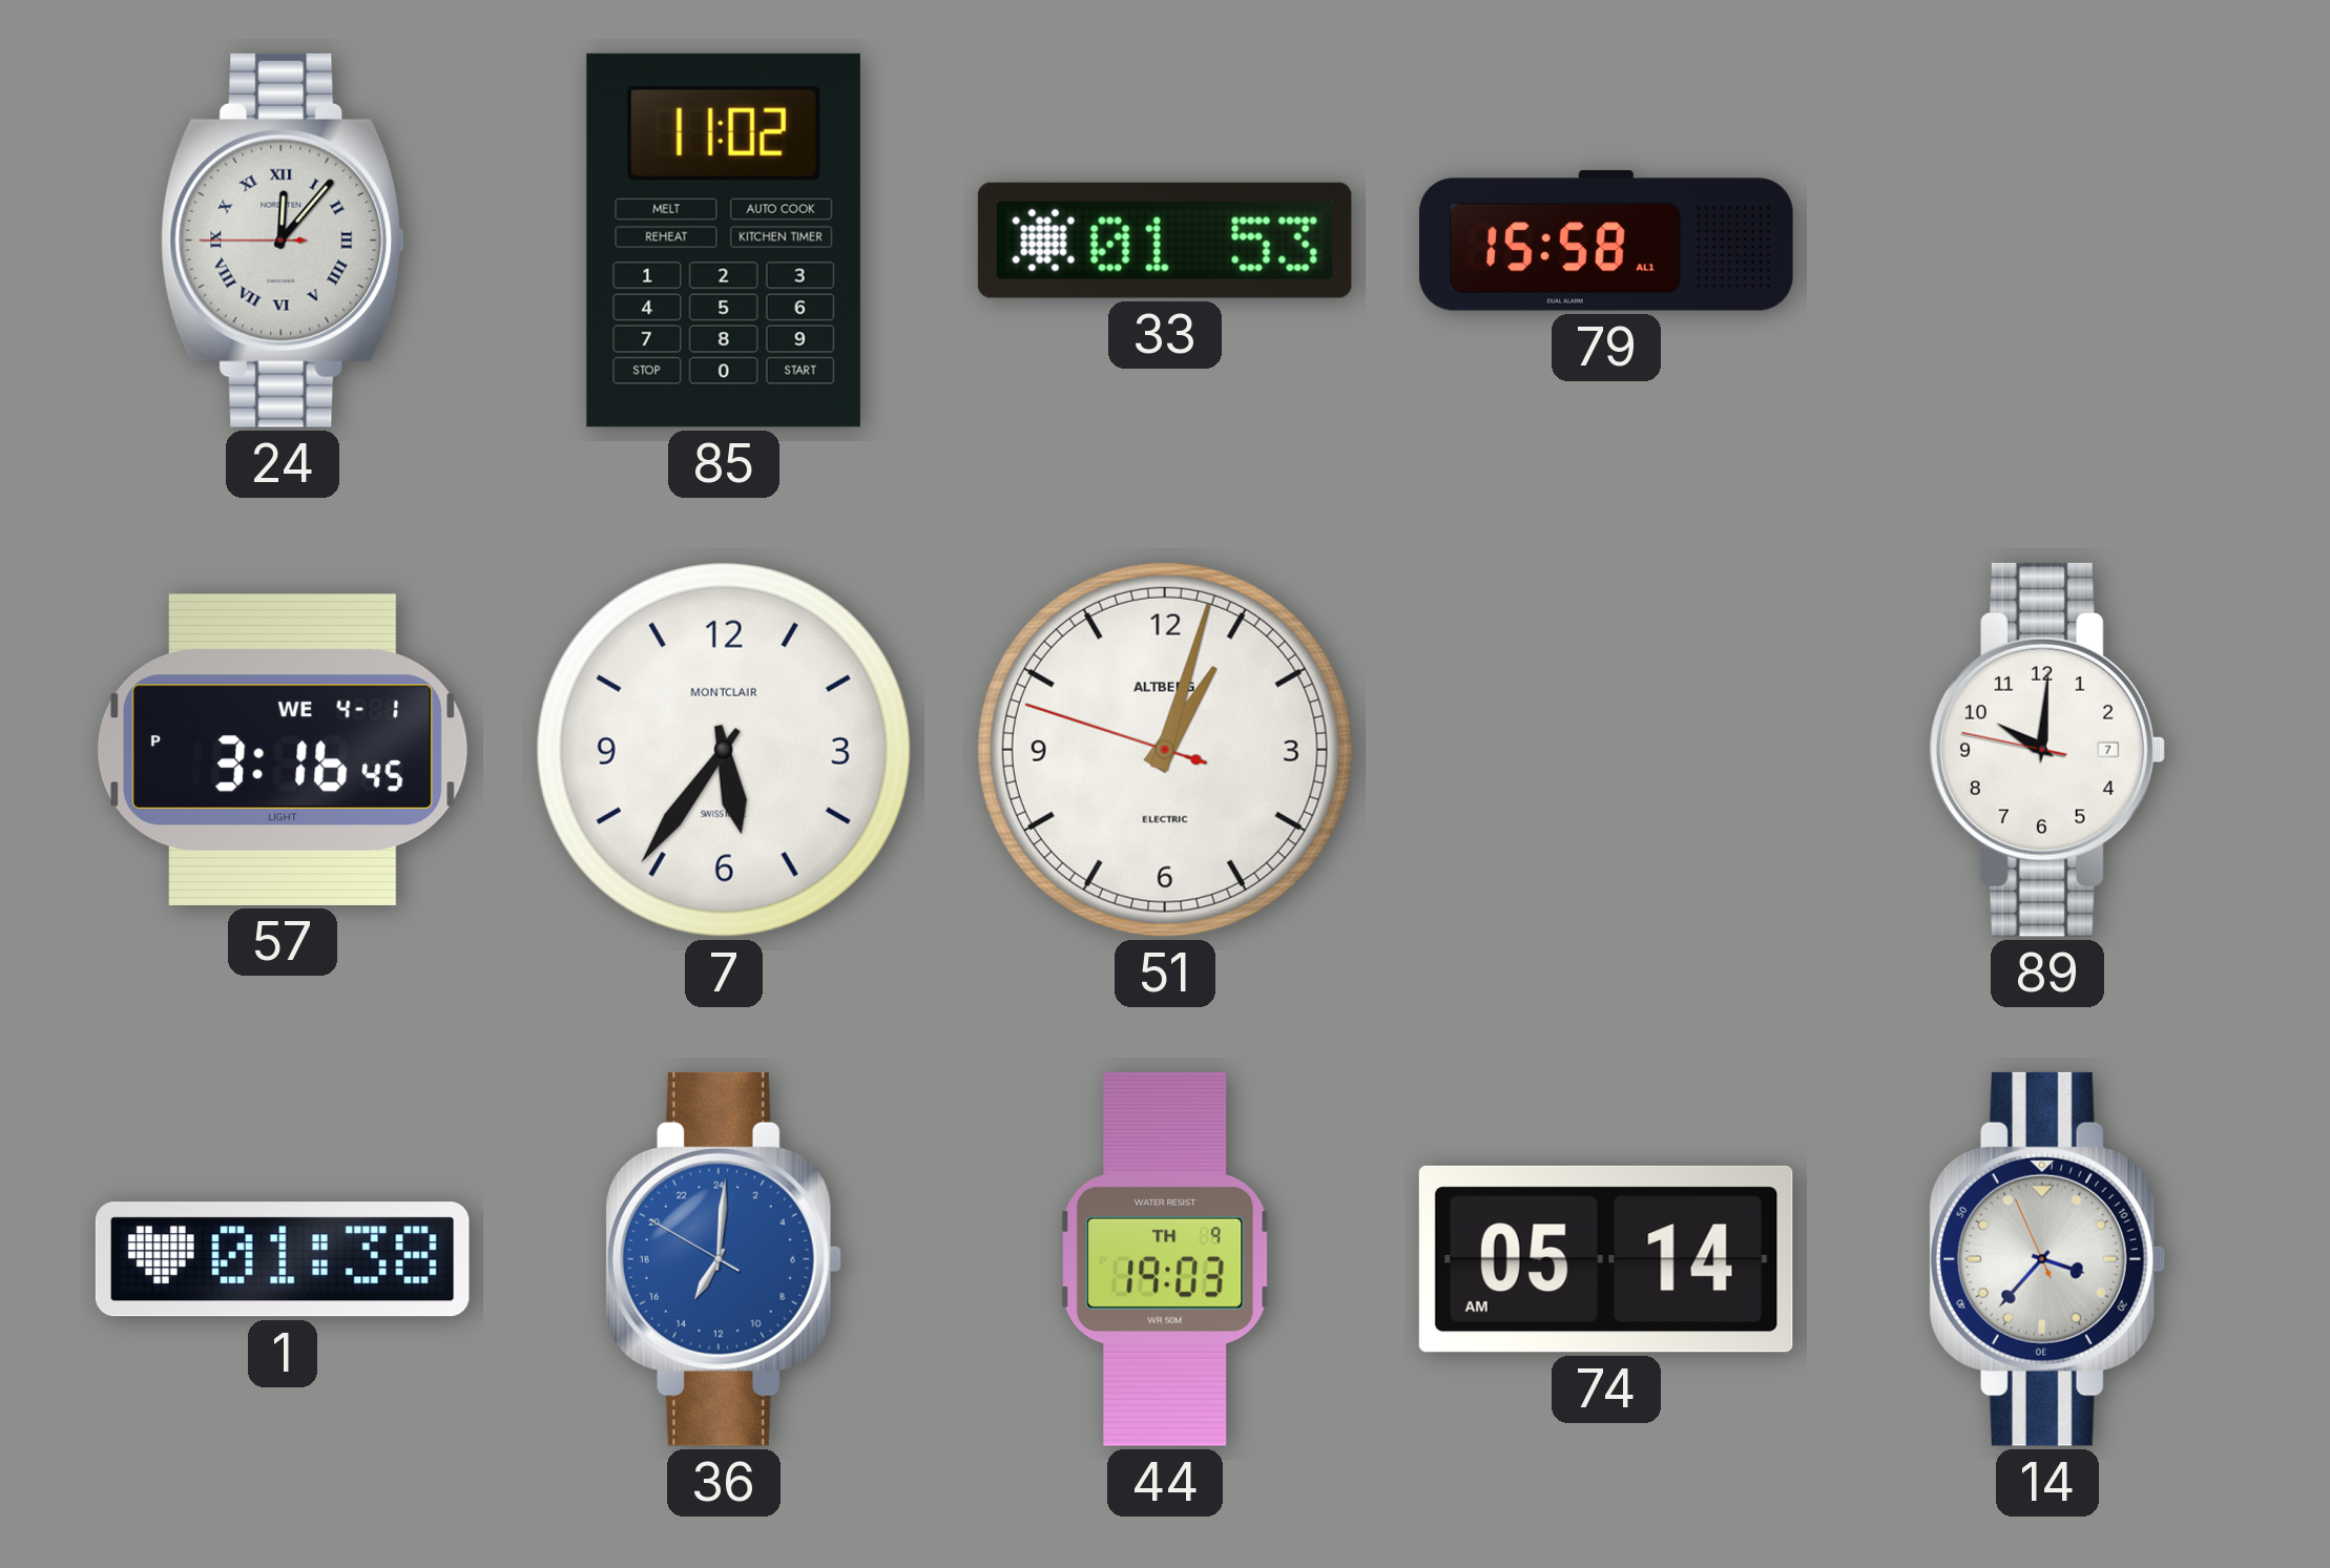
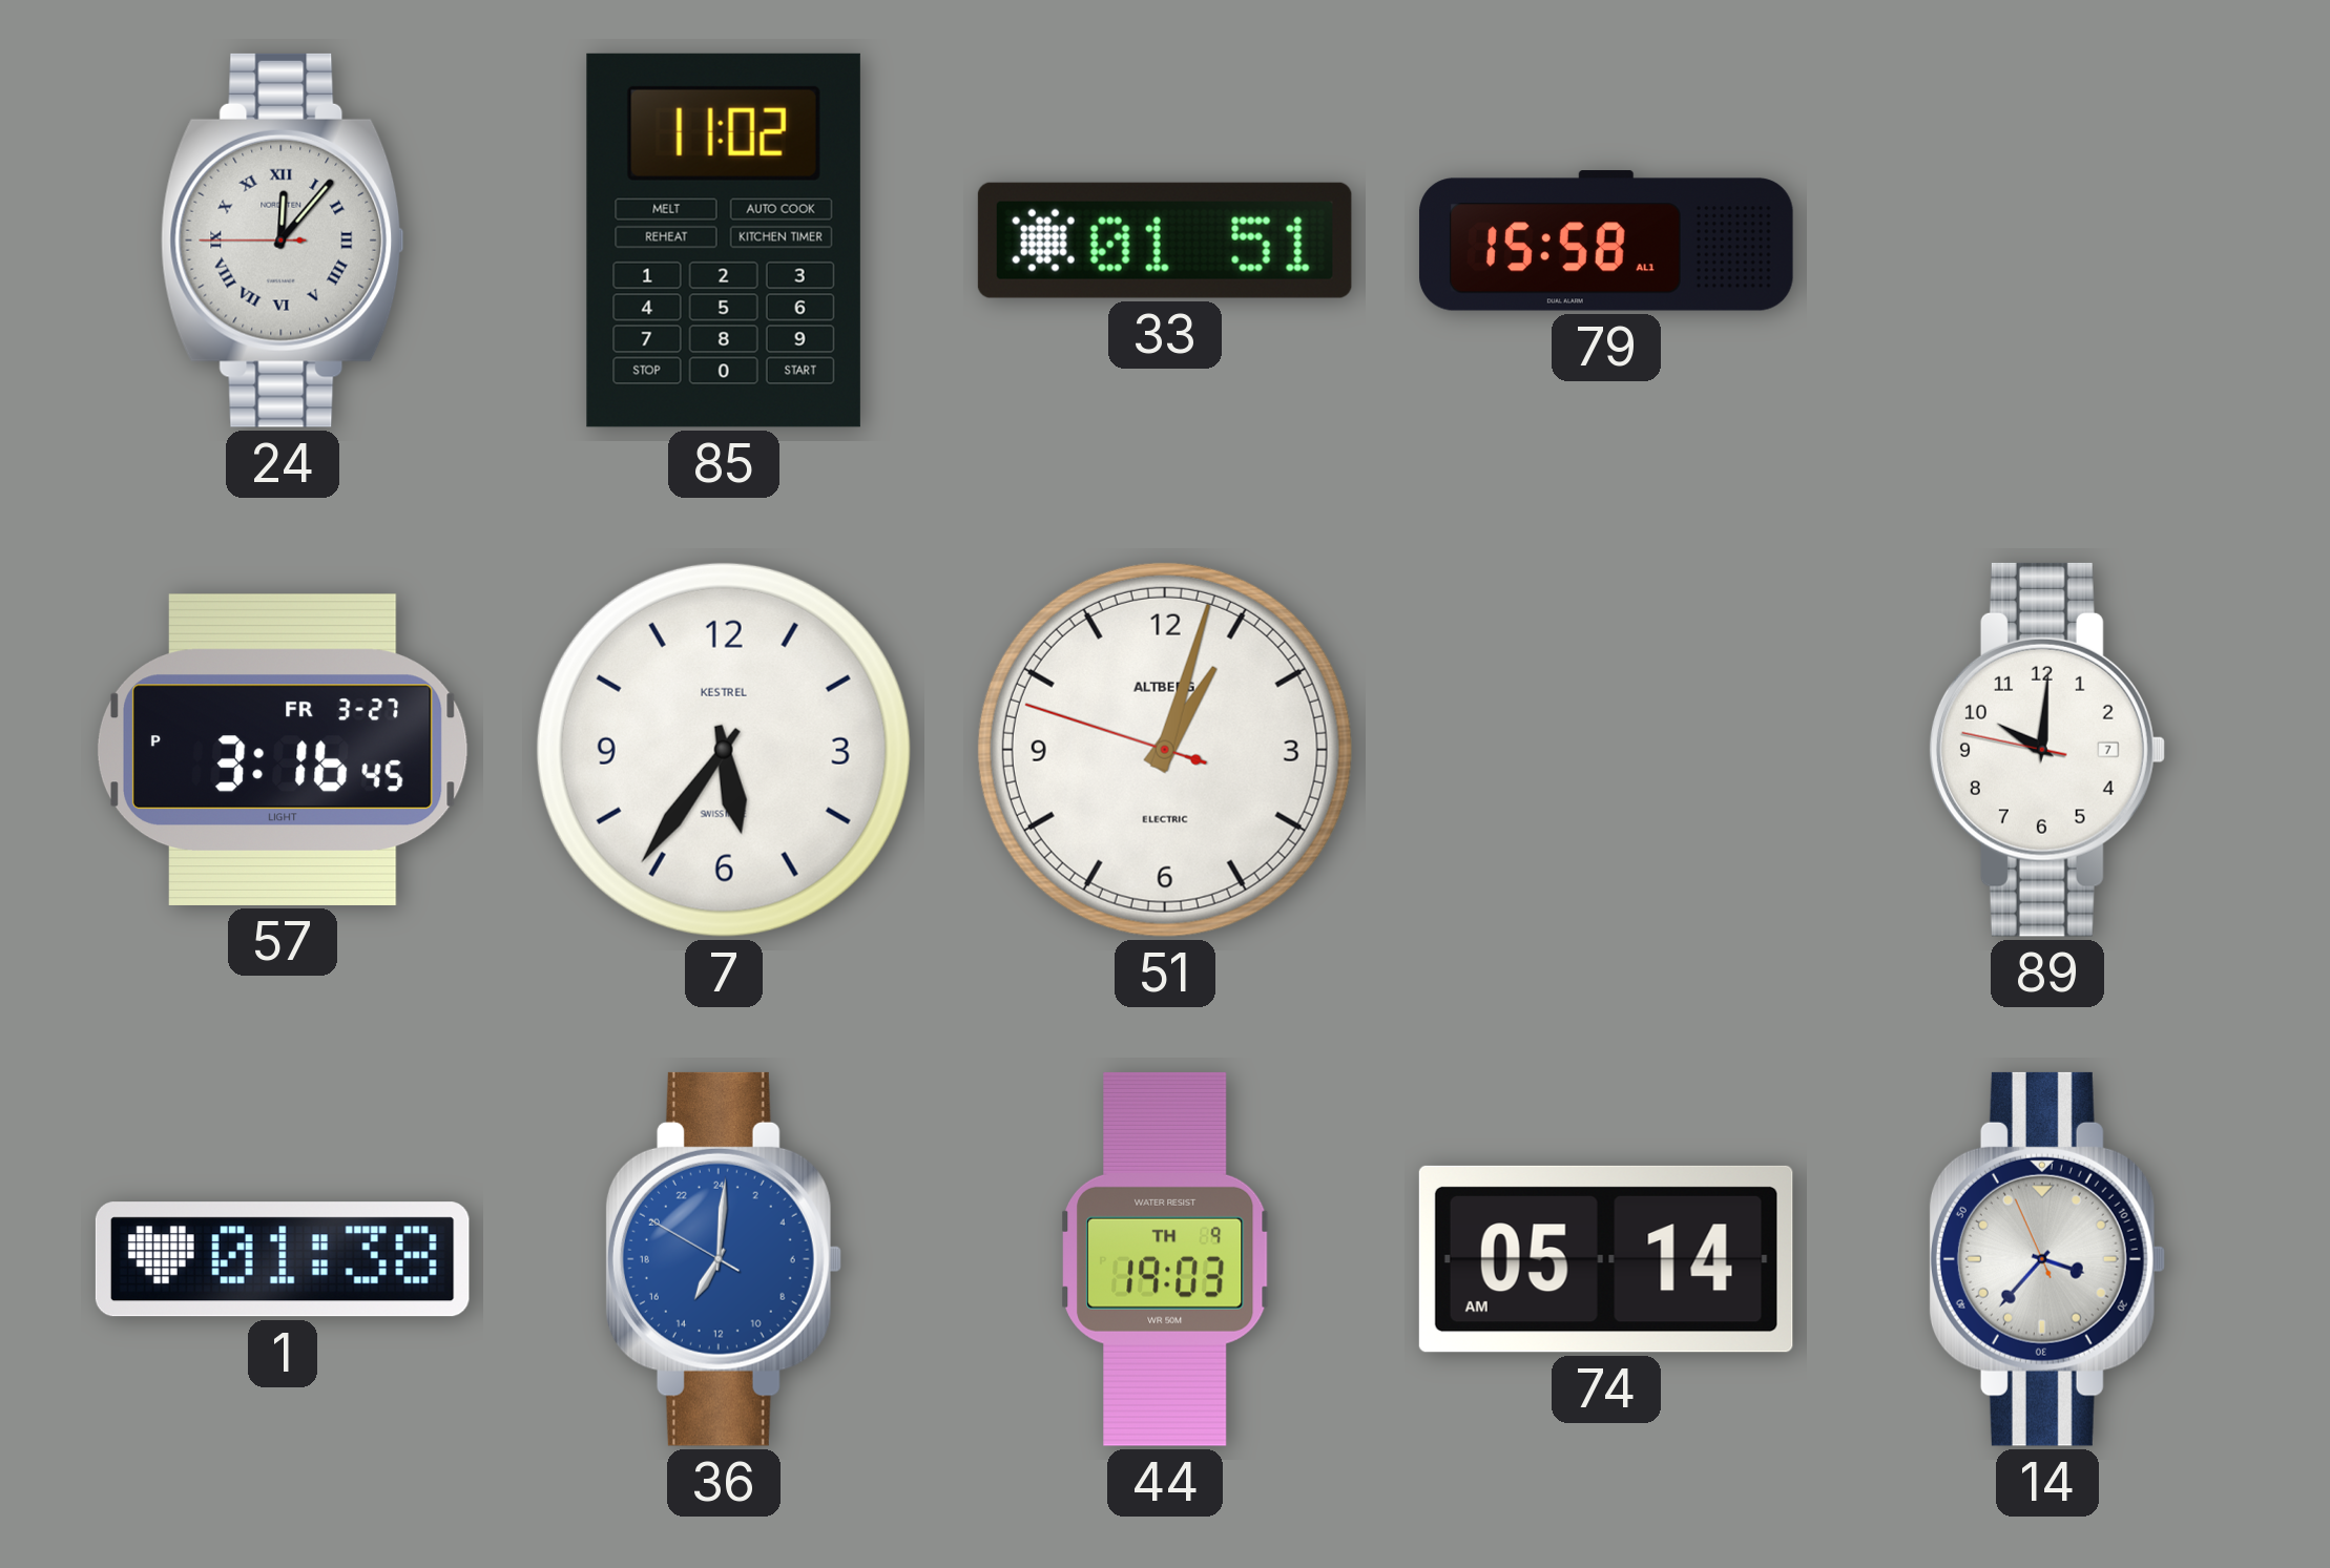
33: 01:53 -> 01:51 (1165, 241)
57 date: WE 4-1 -> FR 3-27 (283, 750)
7 brand: MONTCLAIR -> KESTREL (724, 750)
